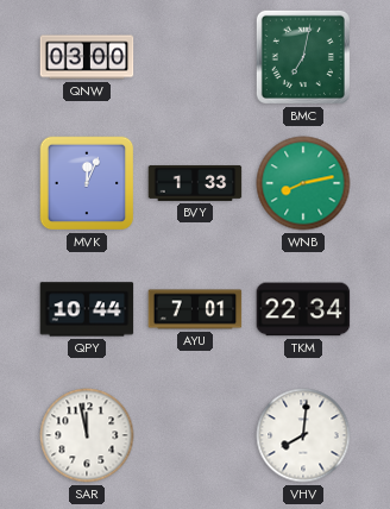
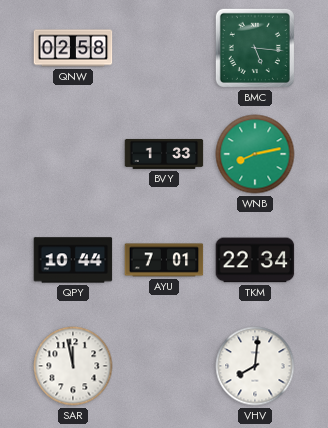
QNW: 03:00 -> 02:58 (73, 48)
BMC: 7:02 -> 5:16 (255, 48)
MVK: 12:04 -> none (87, 183)
